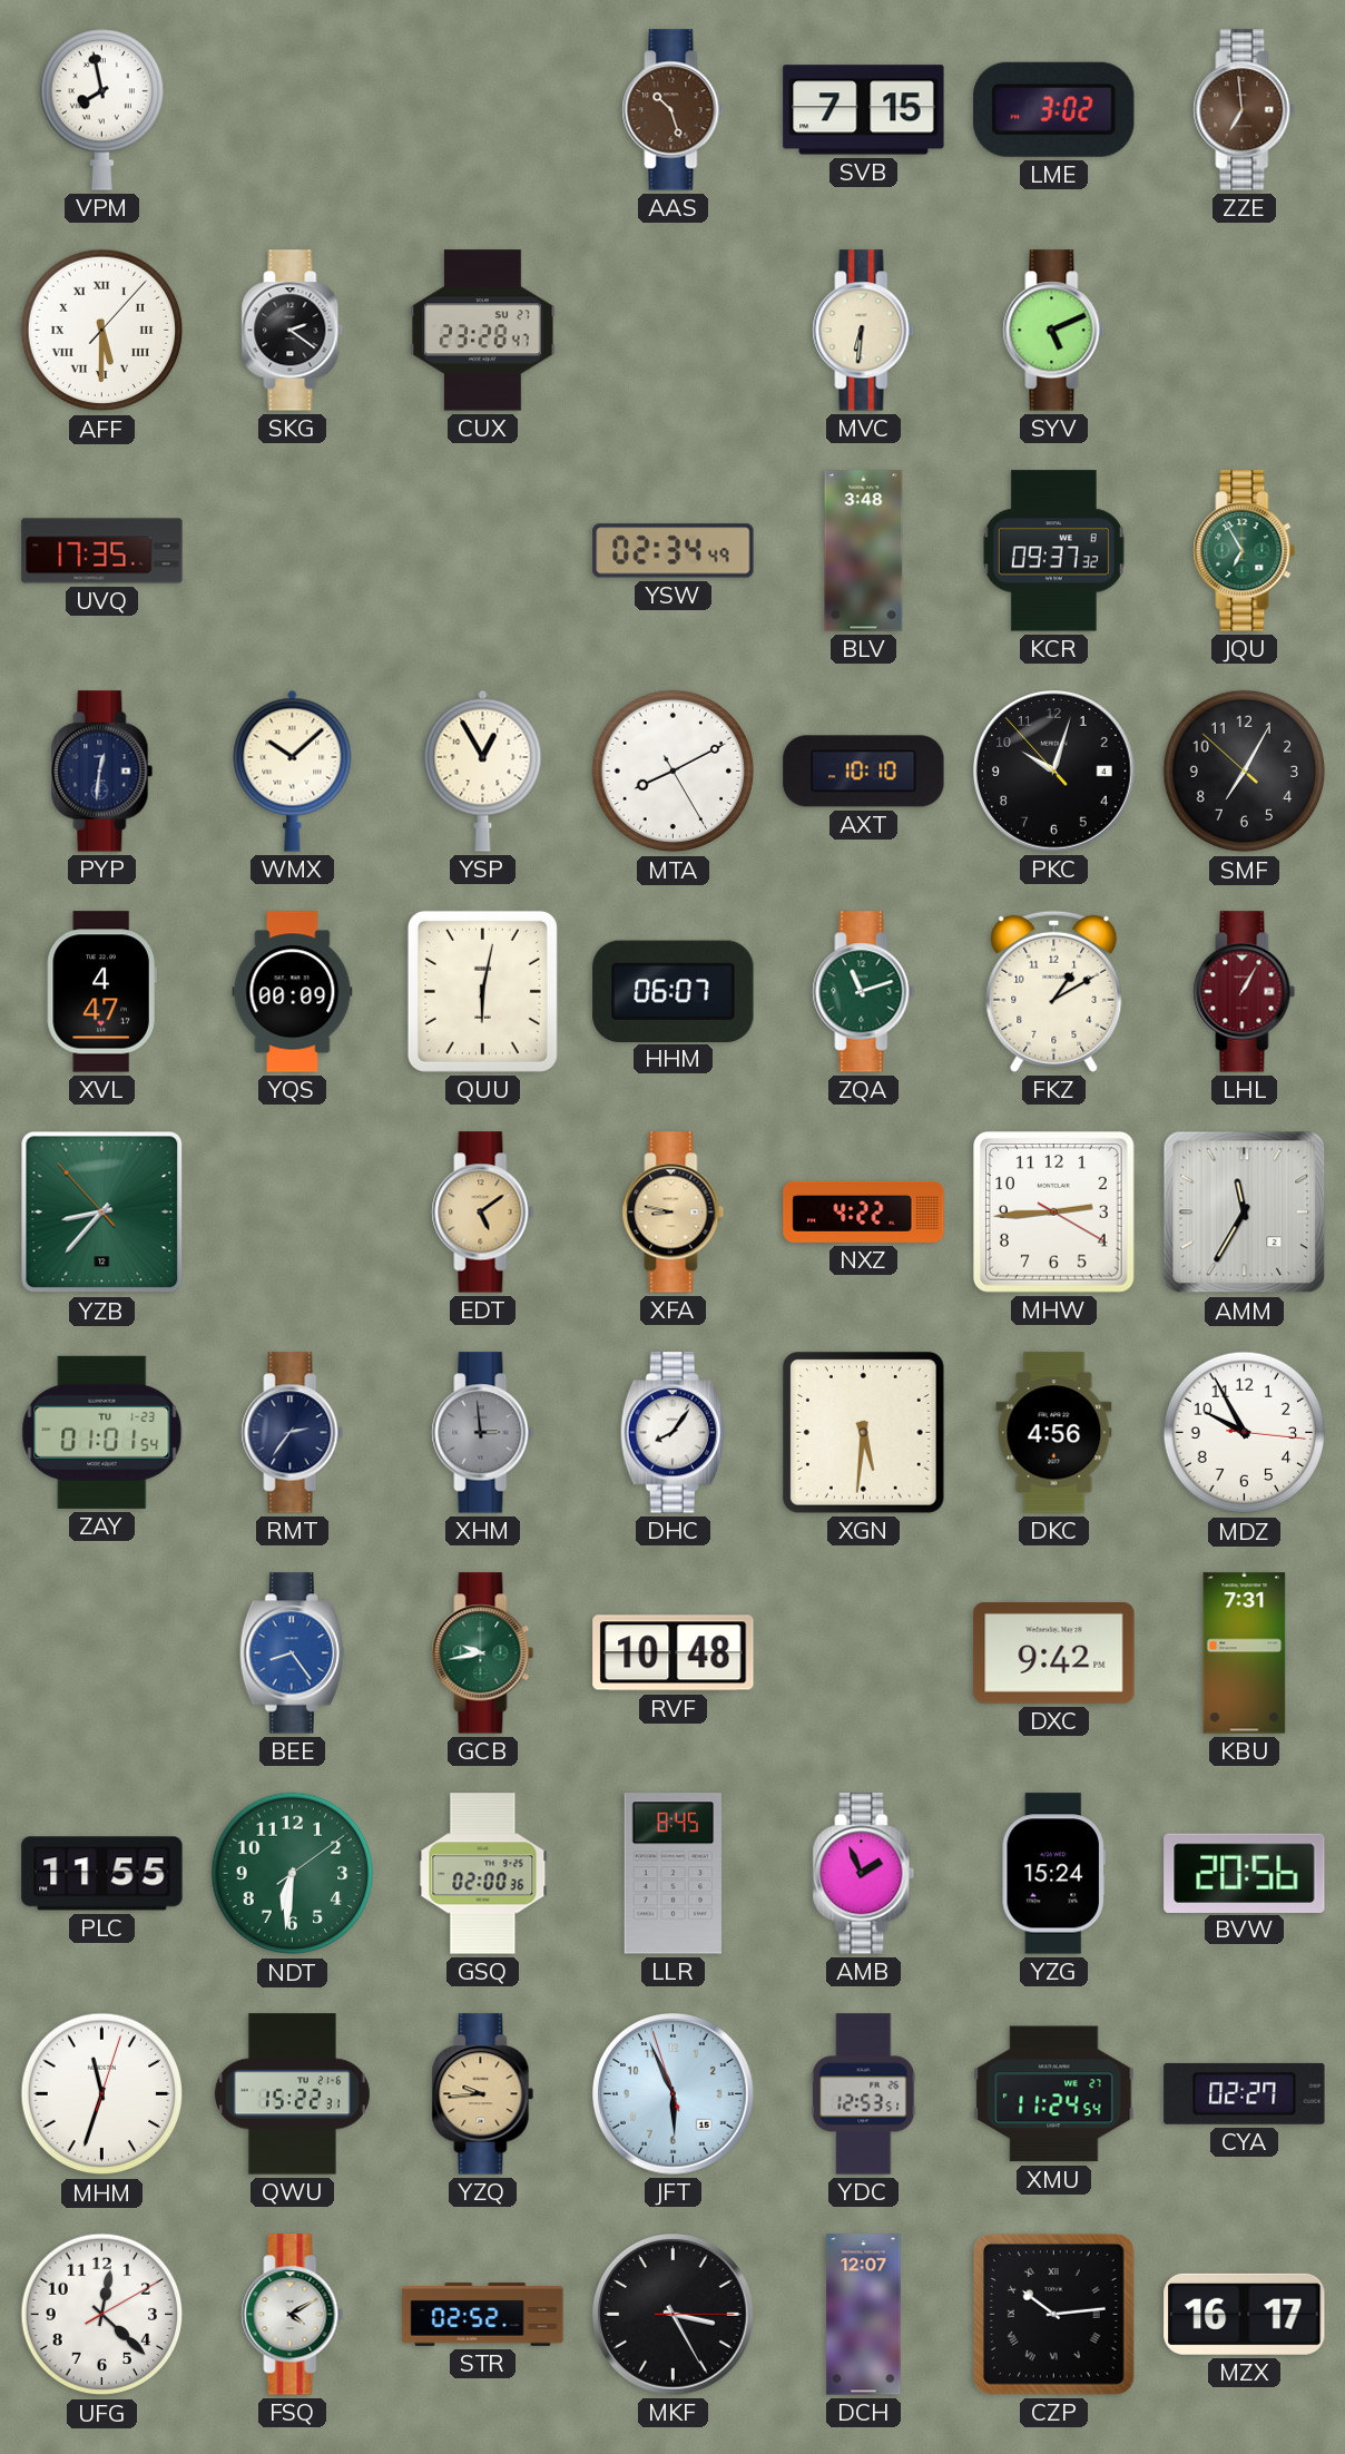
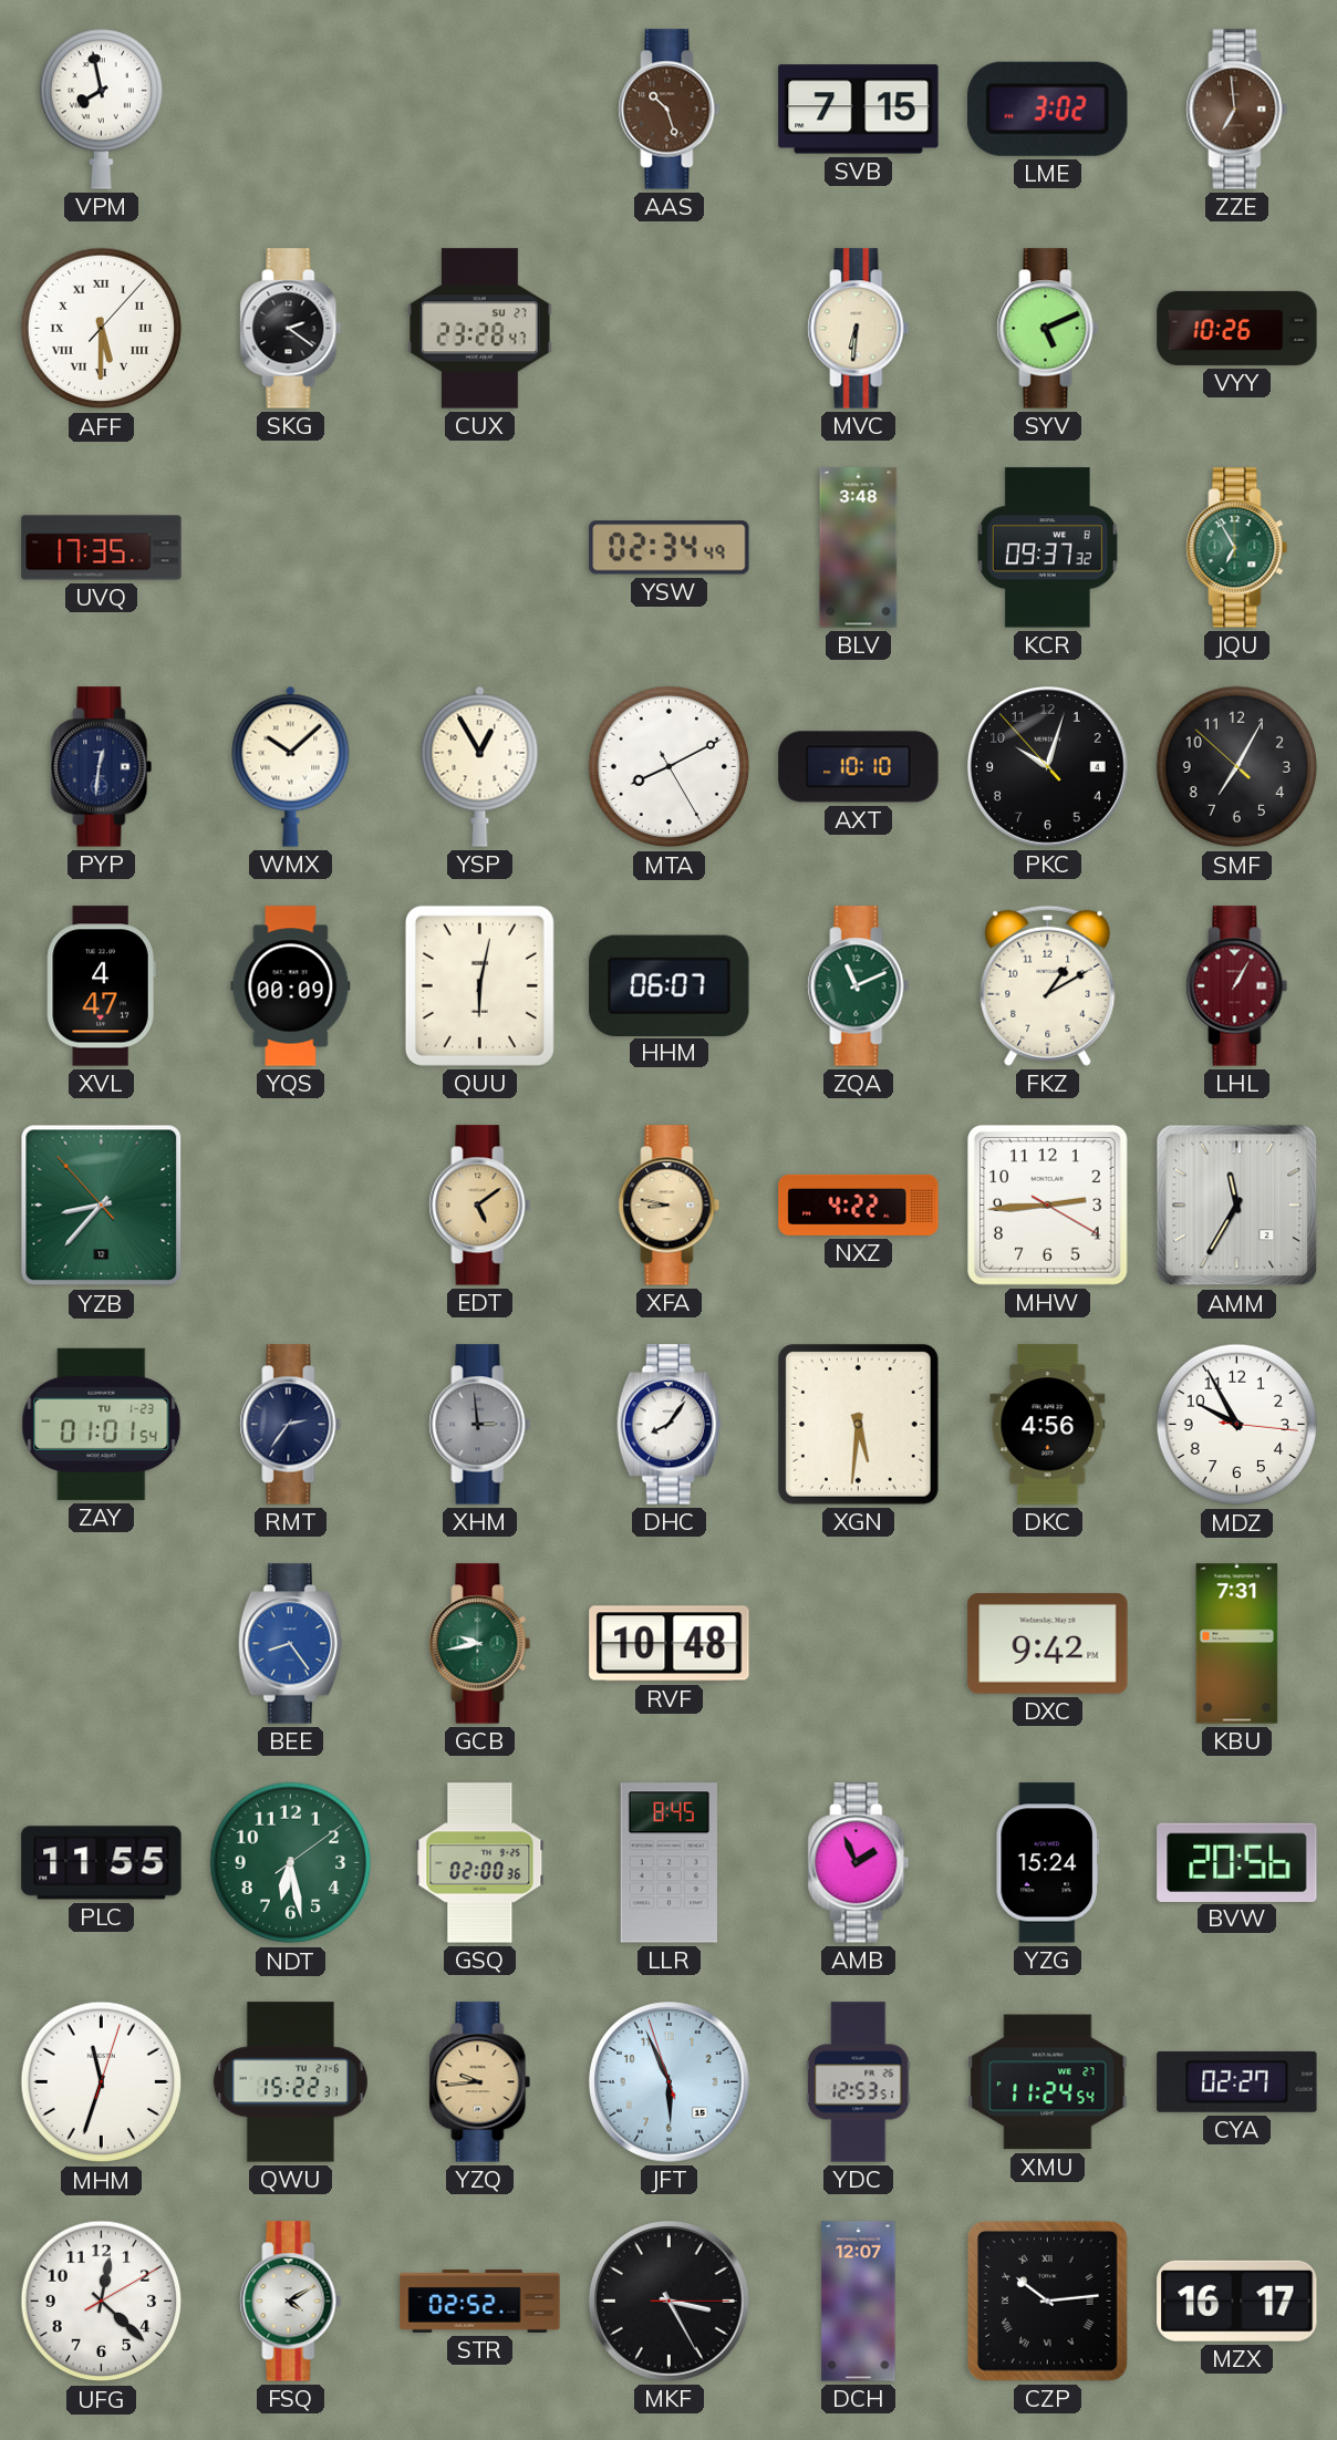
VYY: none -> 10:26 (1237, 328)
ZQA: 11:12 -> 11:11 (859, 986)
NDT: 6:31 -> 6:28 (291, 1863)
